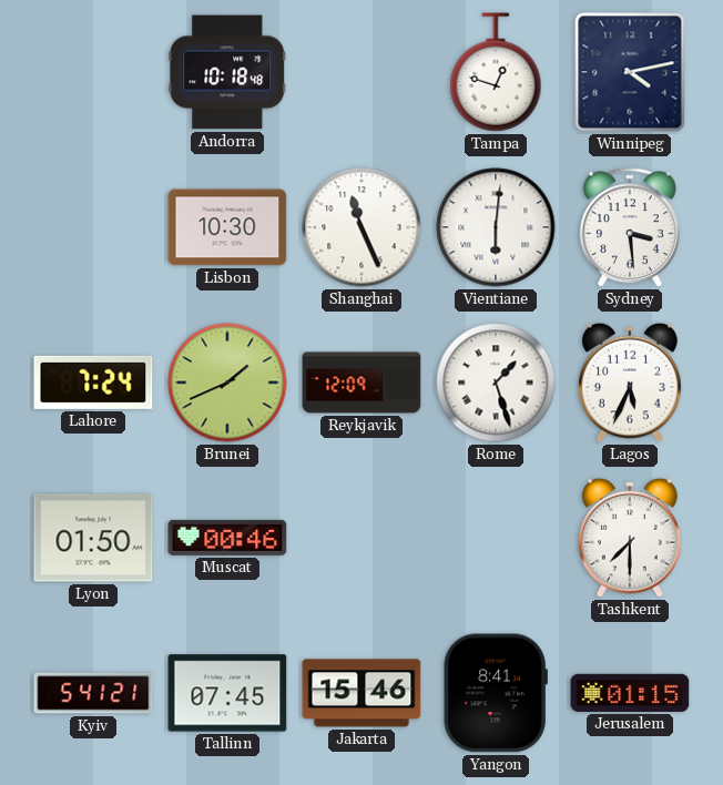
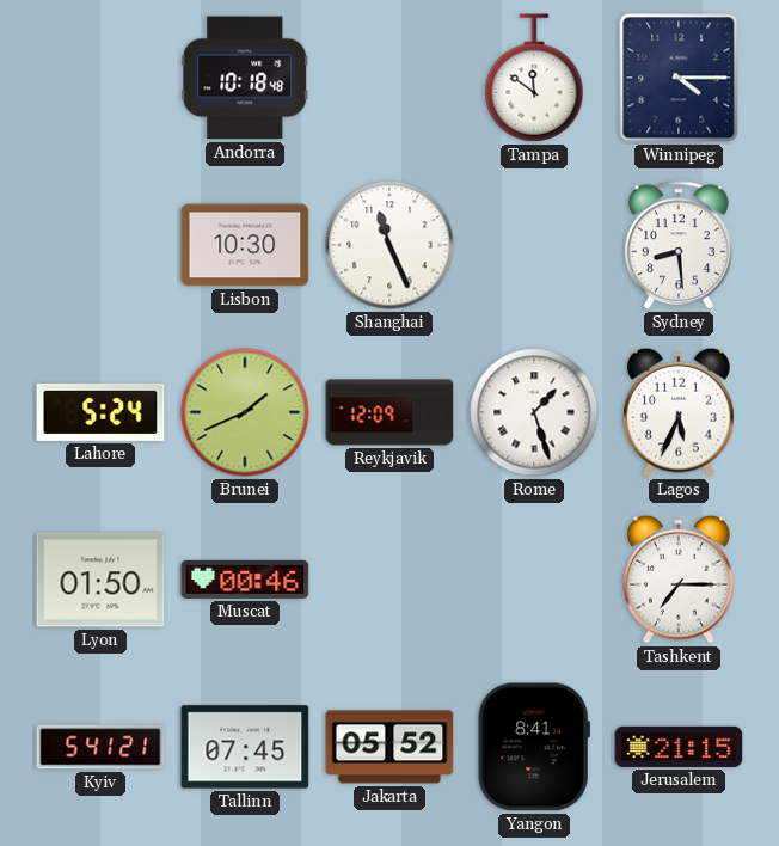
Tampa: 12:48 -> 11:51 (534, 78)
Winnipeg: 4:13 -> 4:15 (679, 78)
Vientiane: 6:01 -> none (496, 227)
Sydney: 3:29 -> 8:29 (679, 246)
Lahore: 7:24 -> 5:24 (100, 412)
Tashkent: 7:30 -> 7:15 (679, 580)
Jakarta: 15:46 -> 05:52 (390, 747)
Jerusalem: 01:15 -> 21:15 (679, 747)
